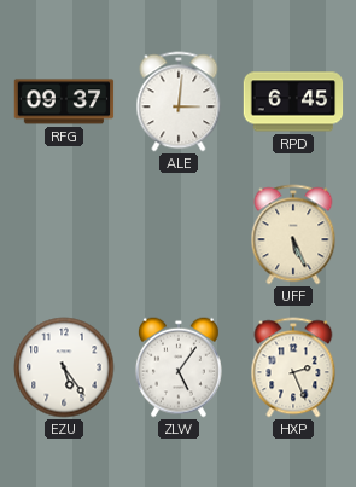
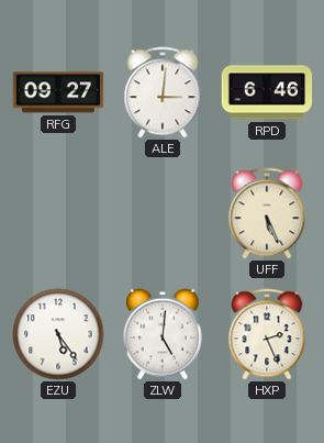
RFG: 09:37 -> 09:27 (58, 92)
RPD: 6:45 -> 6:46 (267, 92)
ZLW: 5:06 -> 5:01 (163, 334)
